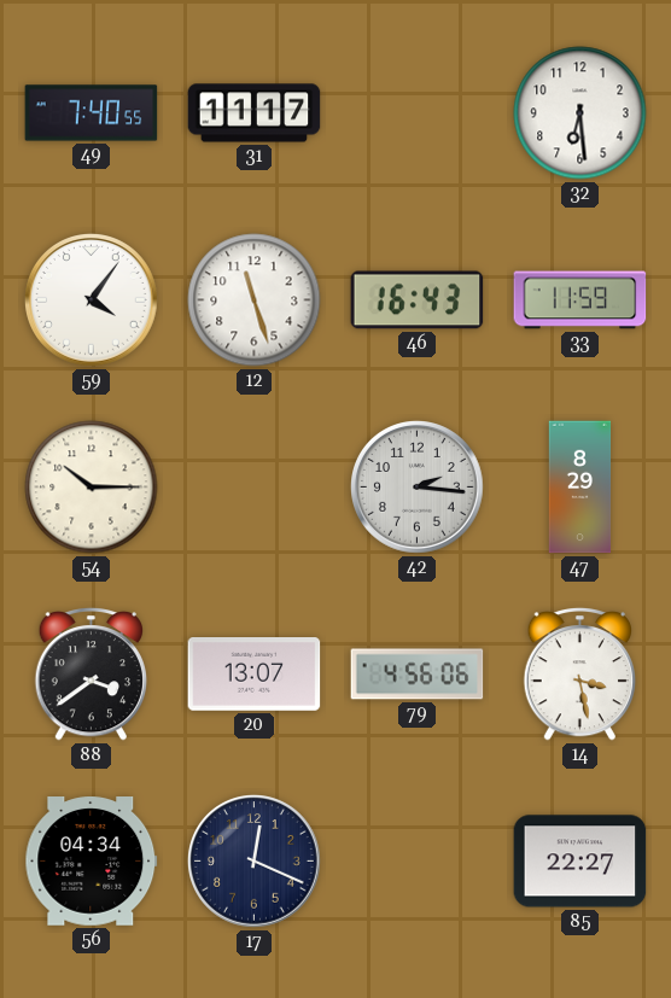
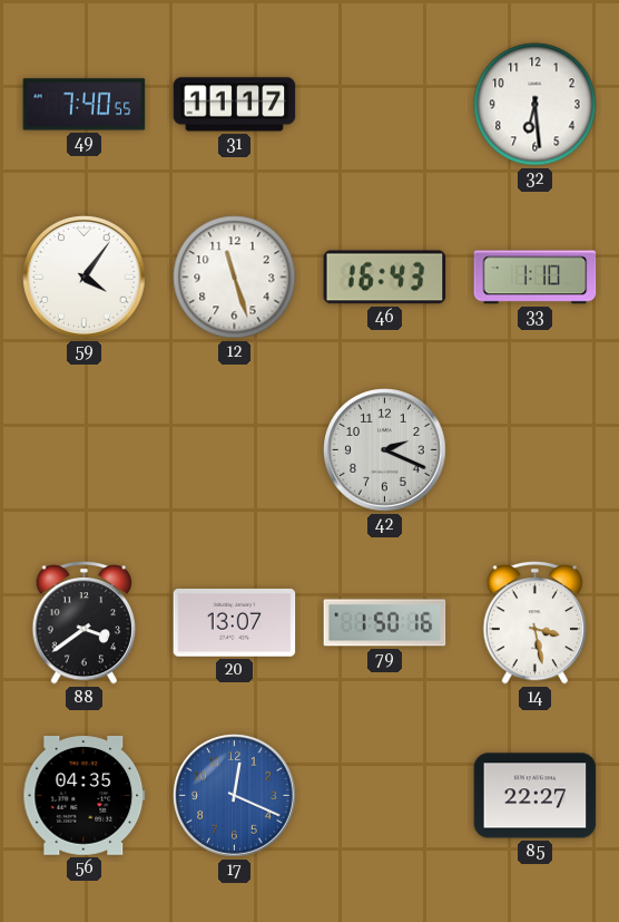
33: 11:59 -> 1:10 (536, 278)
54: 10:15 -> none (92, 488)
42: 2:16 -> 2:19 (385, 450)
47: 8:29 -> none (580, 488)
79: 4:56 -> 1:50 (385, 623)
56: 04:34 -> 04:35 (85, 796)
17 dial: navy -> blue (235, 796)
